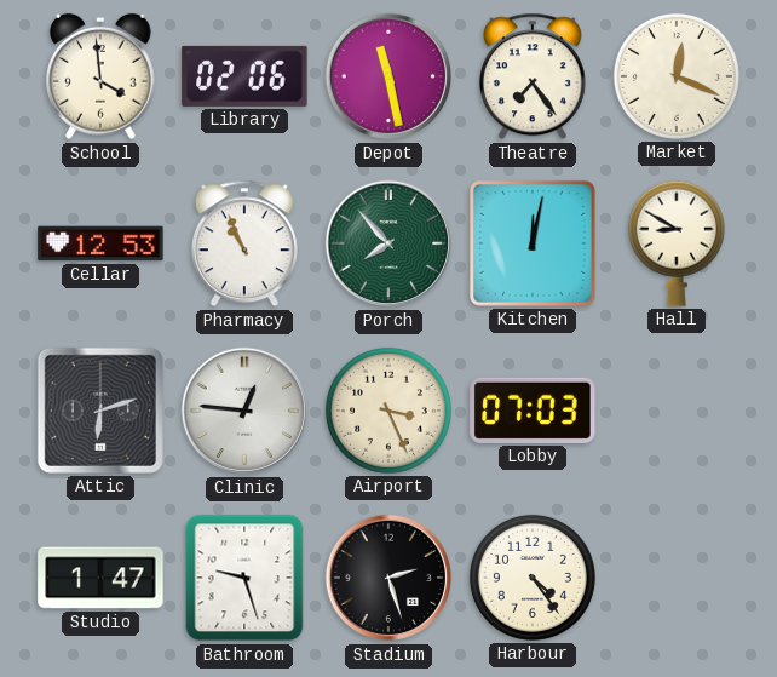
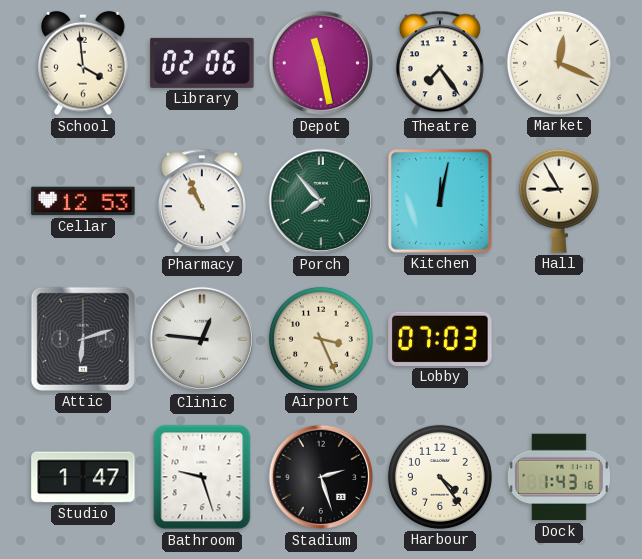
Hall: 8:50 -> 8:55 (559, 201)
Dock: none -> 1:43 (559, 477)
